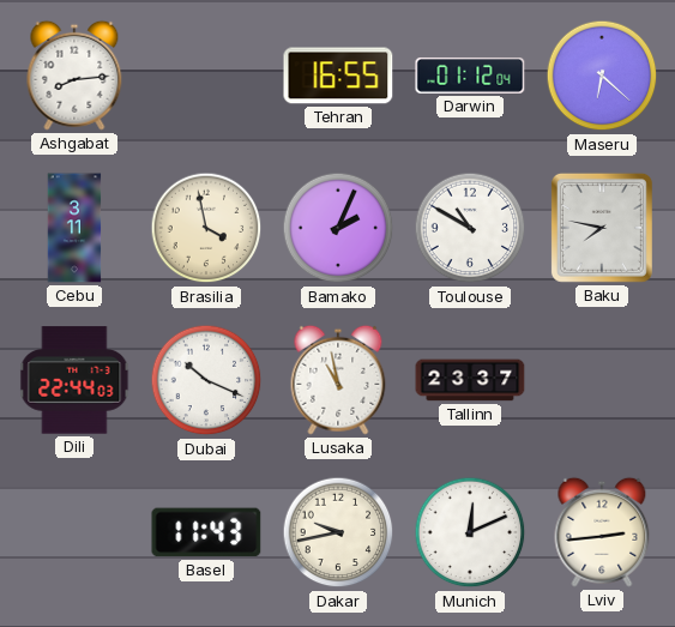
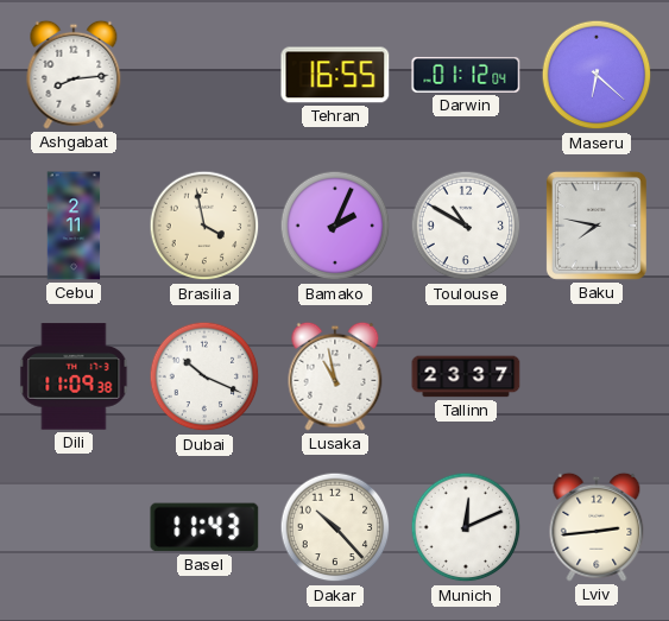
Cebu: 3:11 -> 2:11 (74, 226)
Dili: 22:44 -> 11:09 (74, 376)
Dakar: 9:43 -> 10:23 (335, 527)
